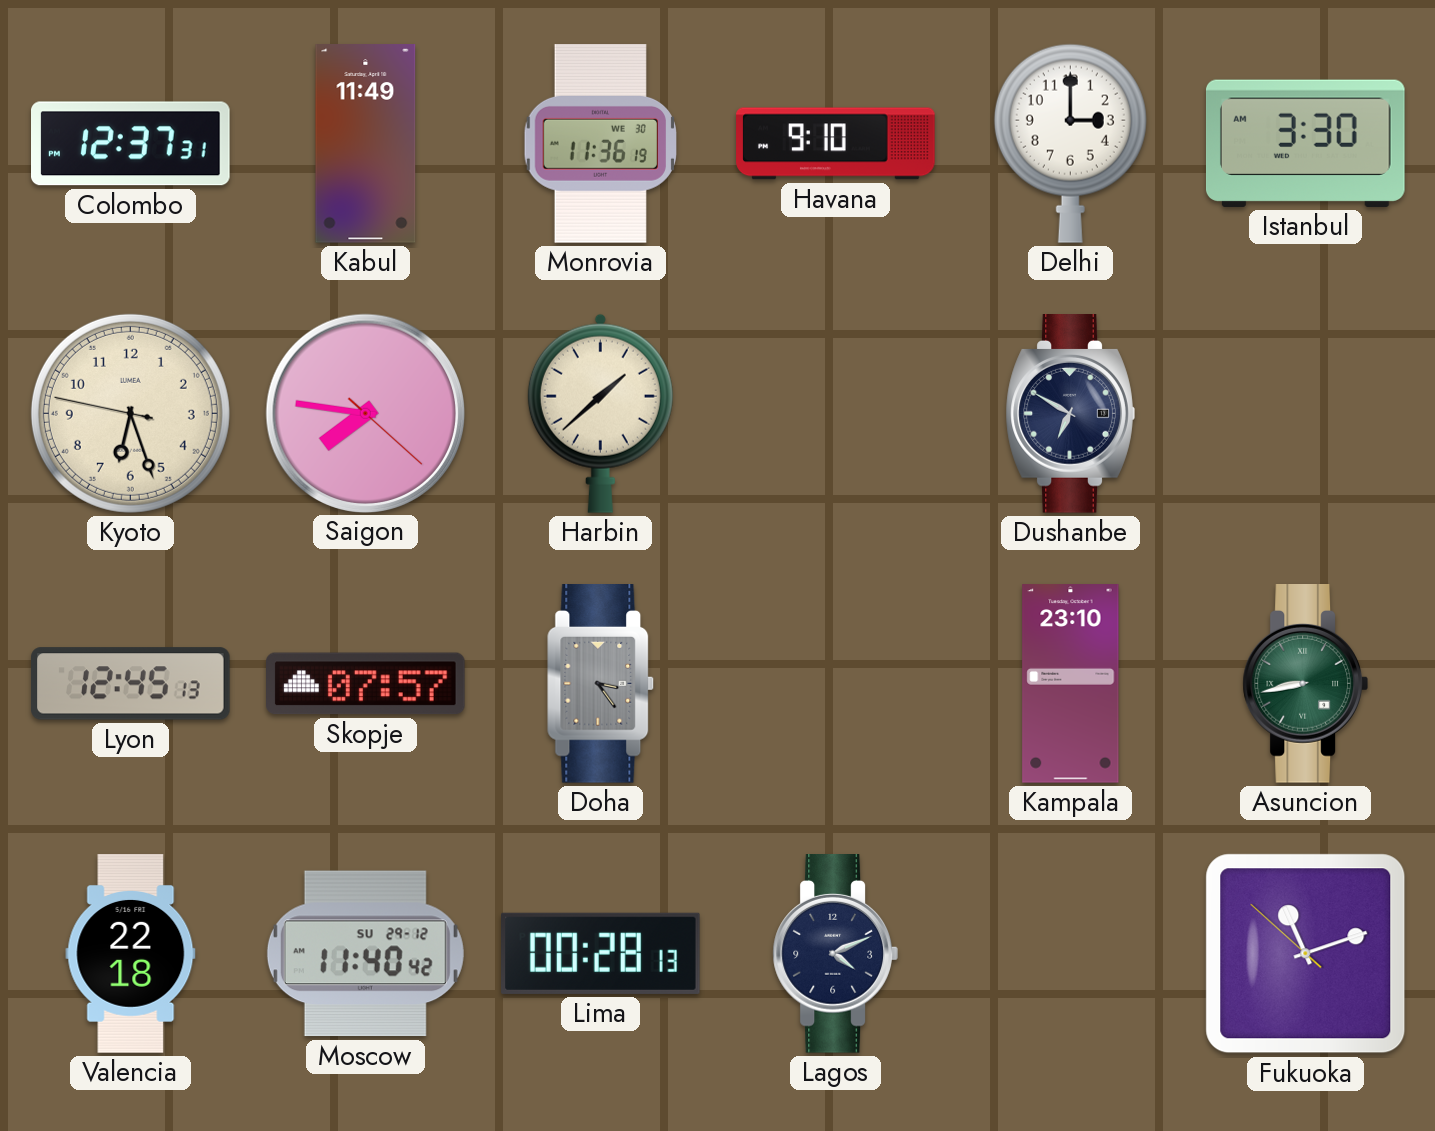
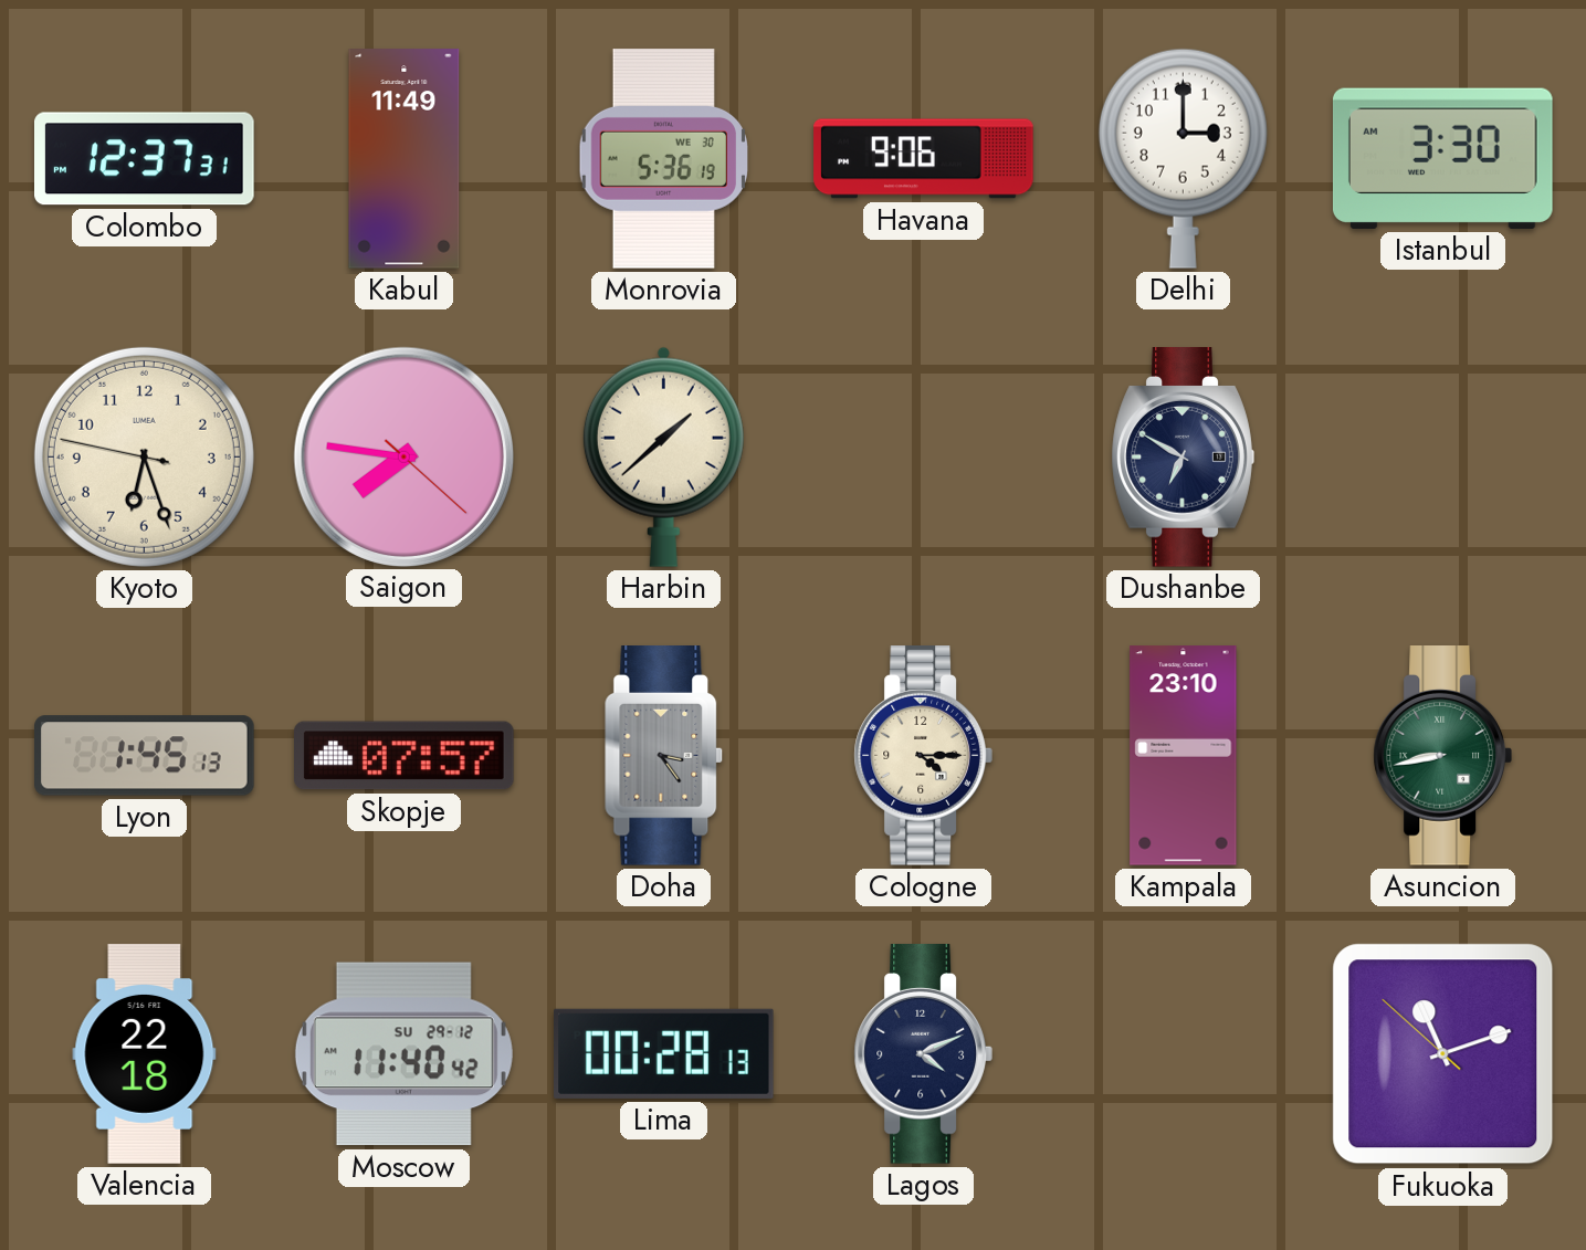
Monrovia: 11:36 -> 5:36 (663, 159)
Havana: 9:10 -> 9:06 (924, 159)
Lyon: 12:45 -> 1:45 (145, 756)
Cologne: none -> 4:15 (923, 756)
